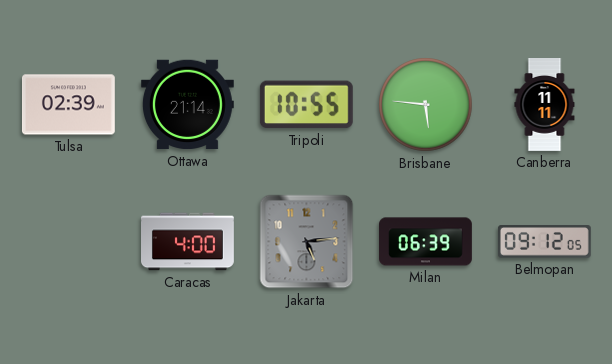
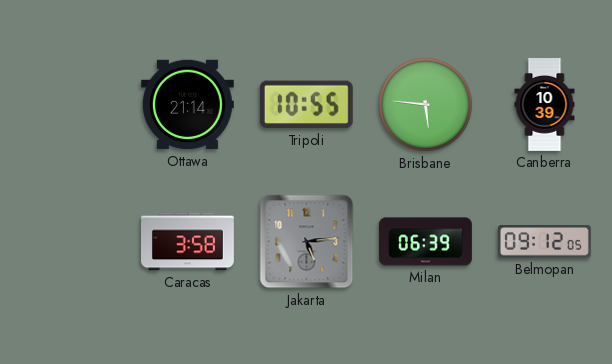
Tulsa: 02:39 -> none (68, 105)
Canberra: 11:11 -> 10:39 (545, 105)
Caracas: 4:00 -> 3:58 (188, 242)
